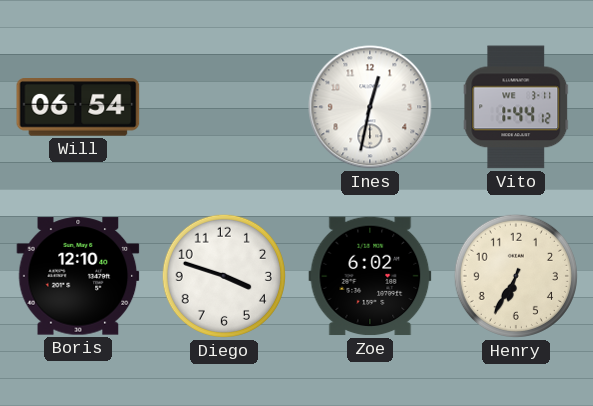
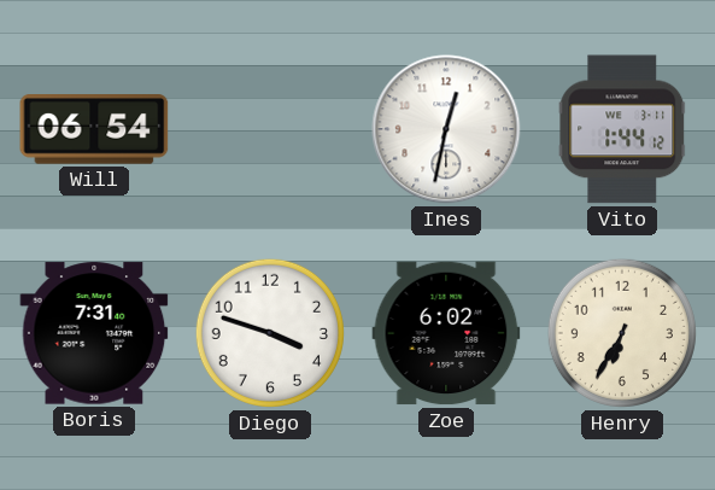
Boris: 12:10 -> 7:31 (94, 333)
